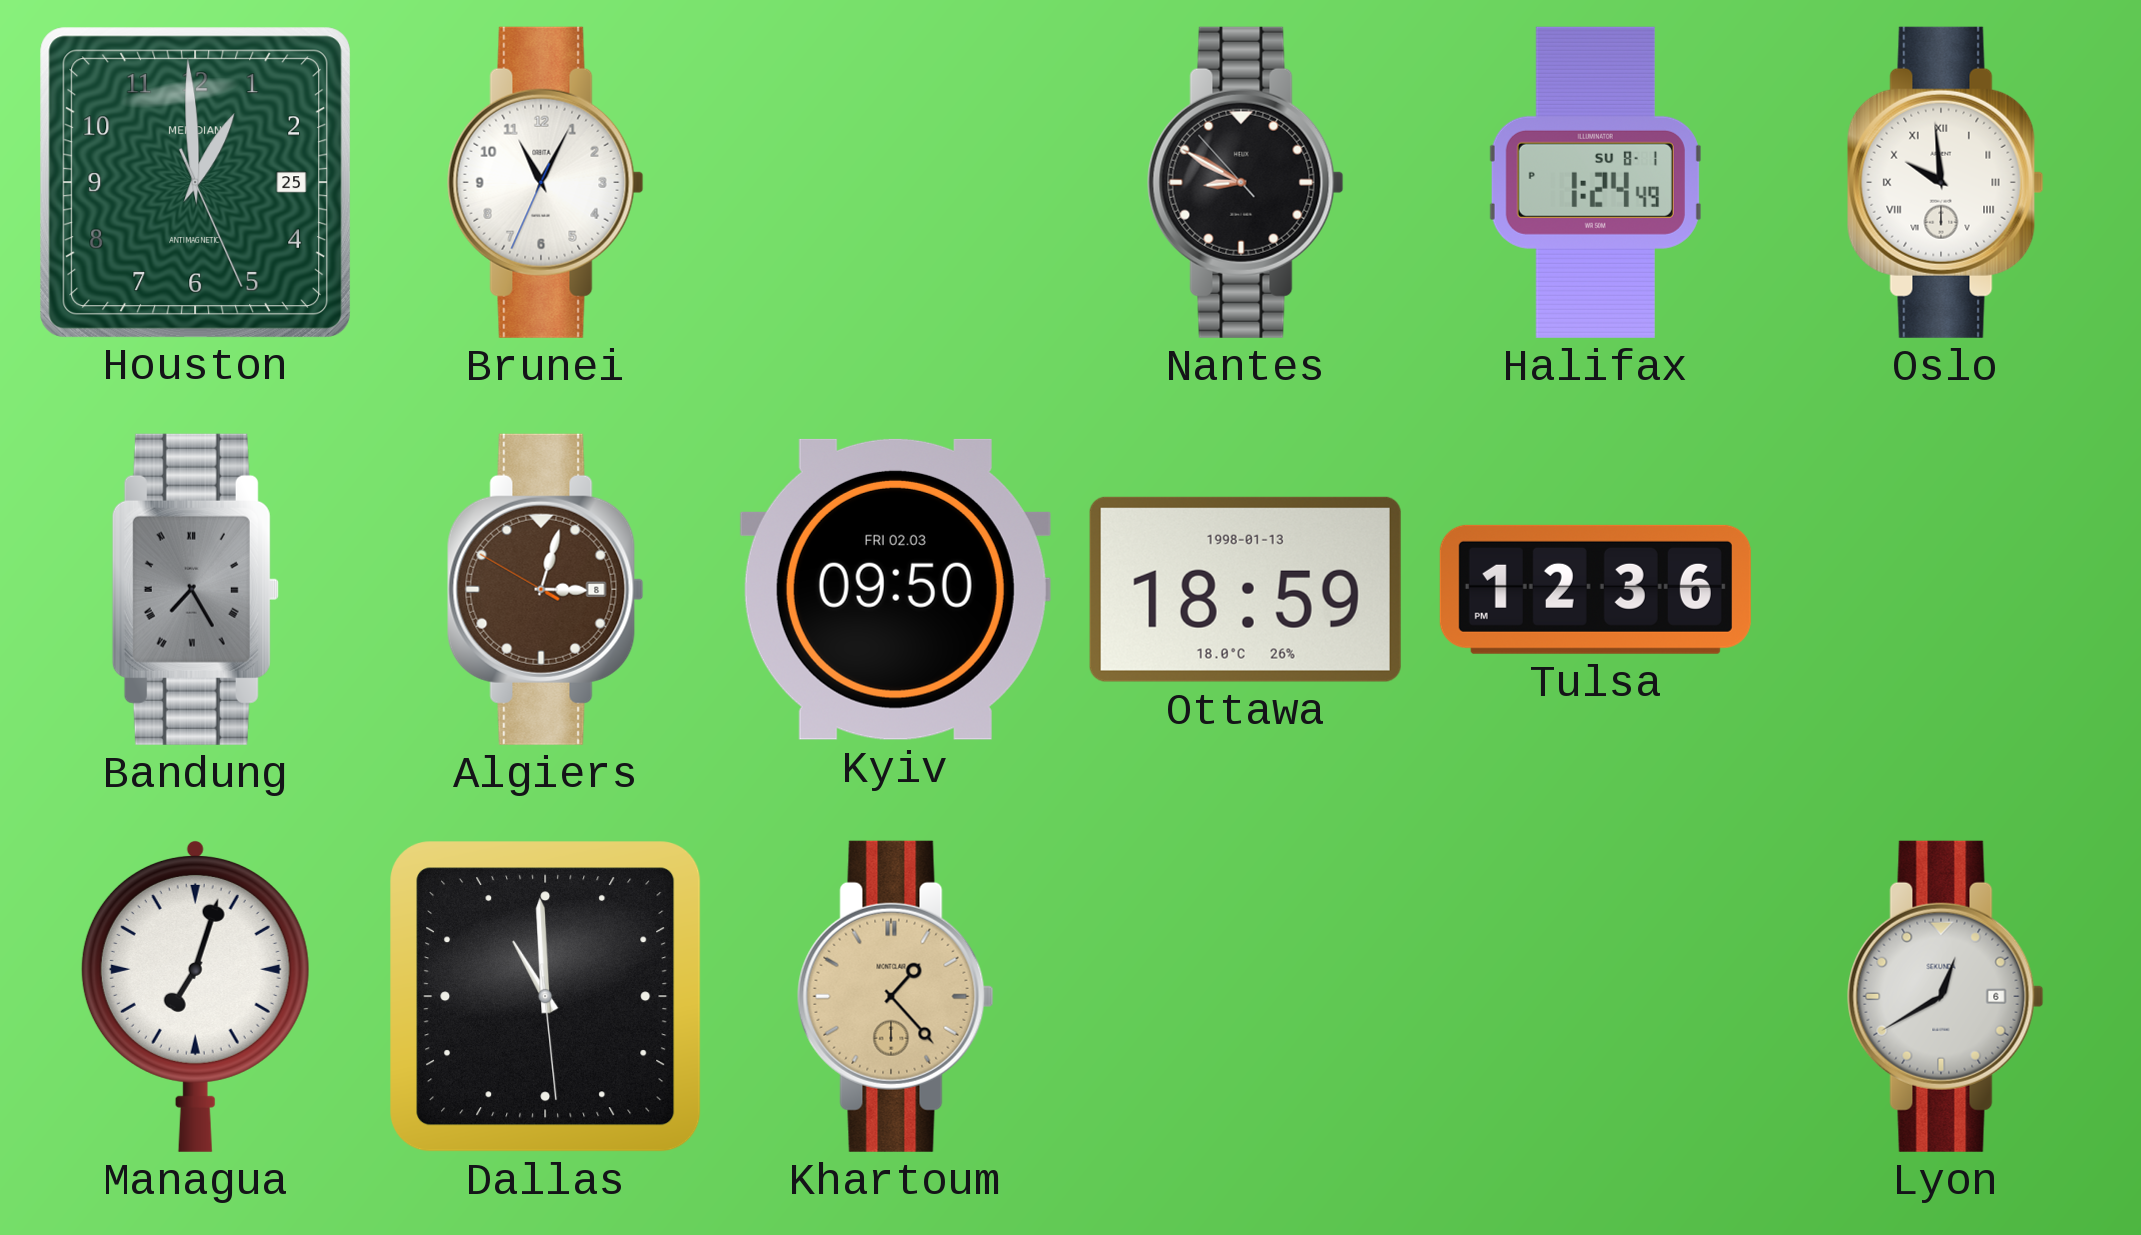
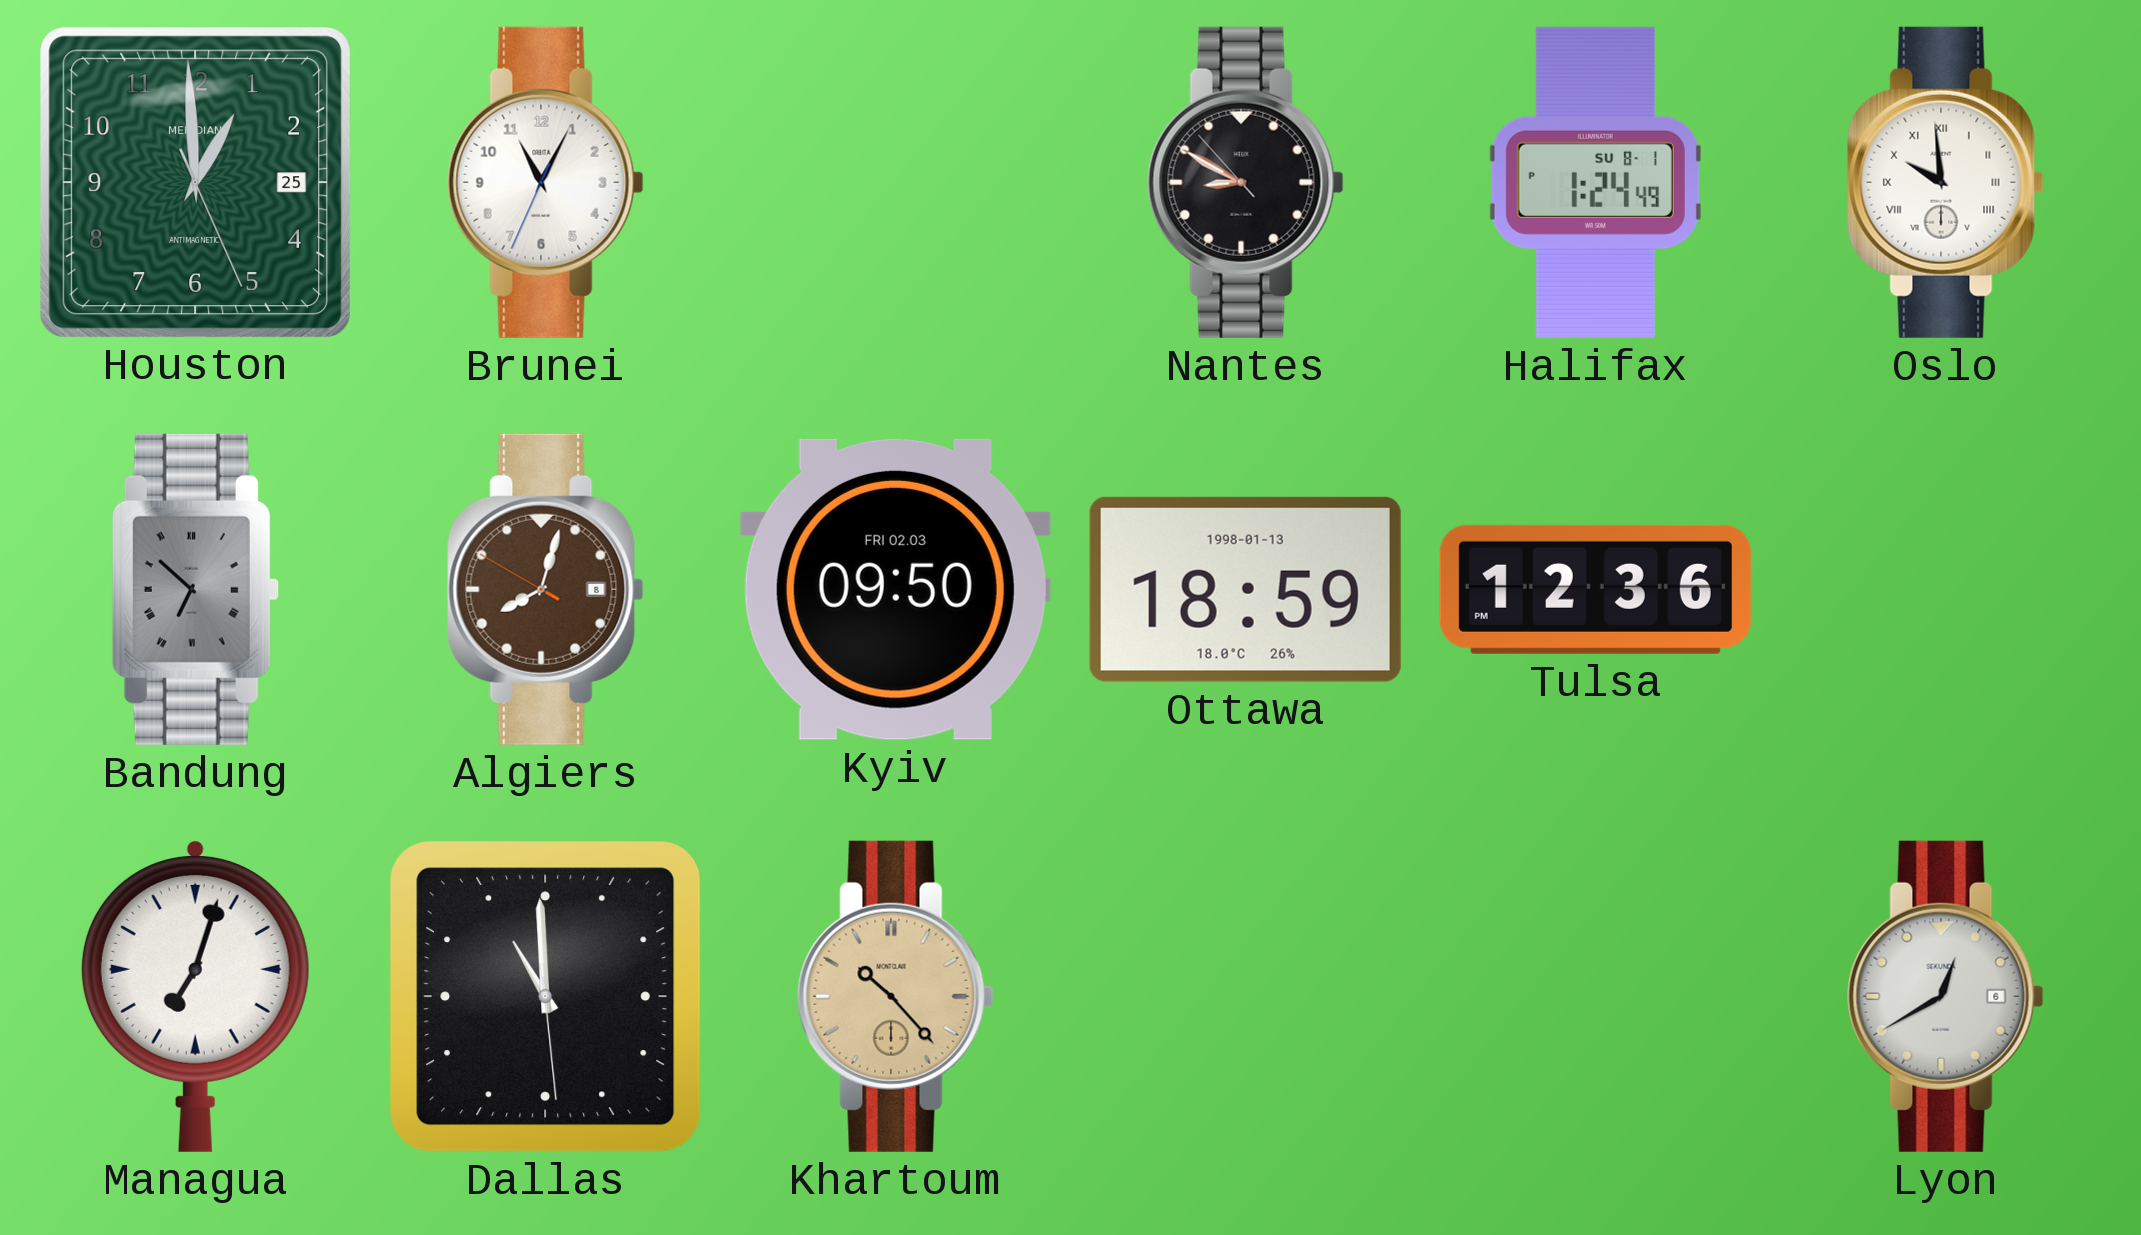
Bandung: 7:25 -> 6:52 (195, 589)
Algiers: 3:02 -> 8:02 (545, 589)
Khartoum: 1:23 -> 10:23 (895, 996)
